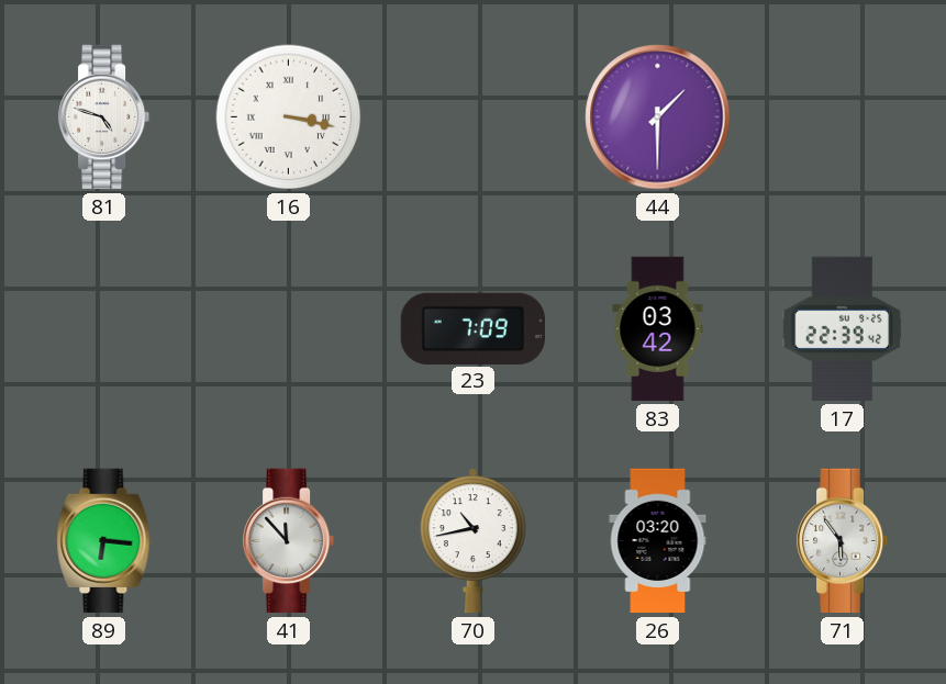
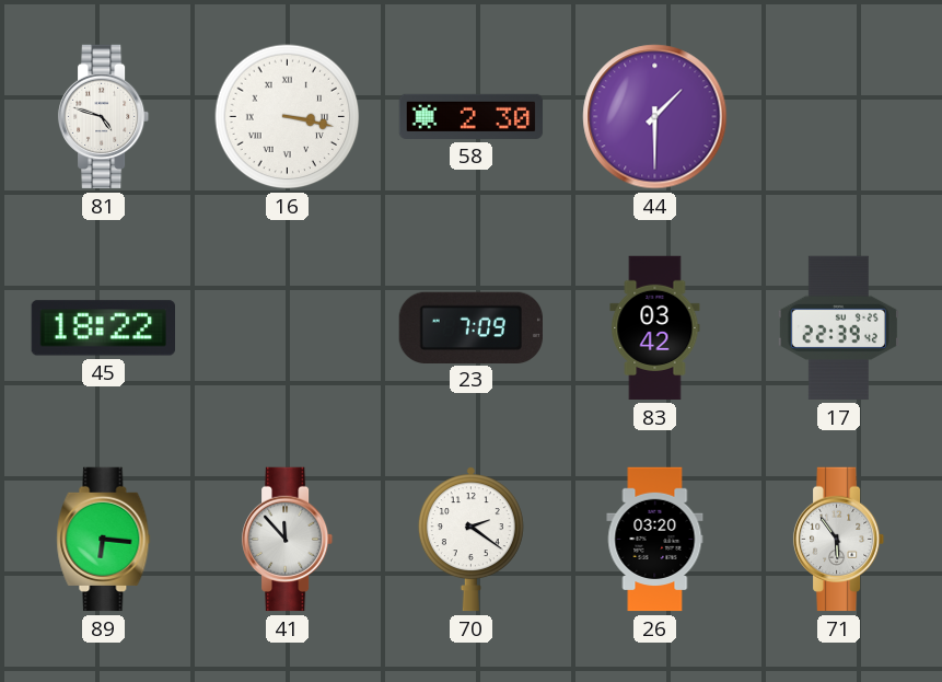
58: none -> 2:30 (472, 116)
45: none -> 18:22 (103, 328)
70: 10:43 -> 2:21 (470, 540)
